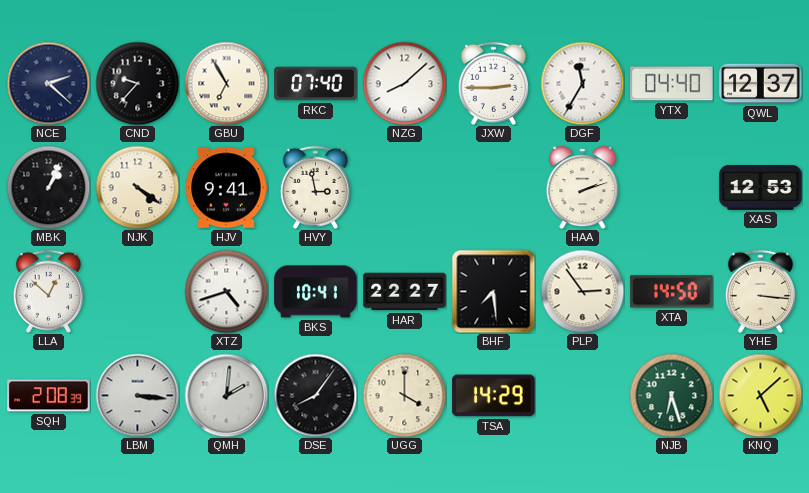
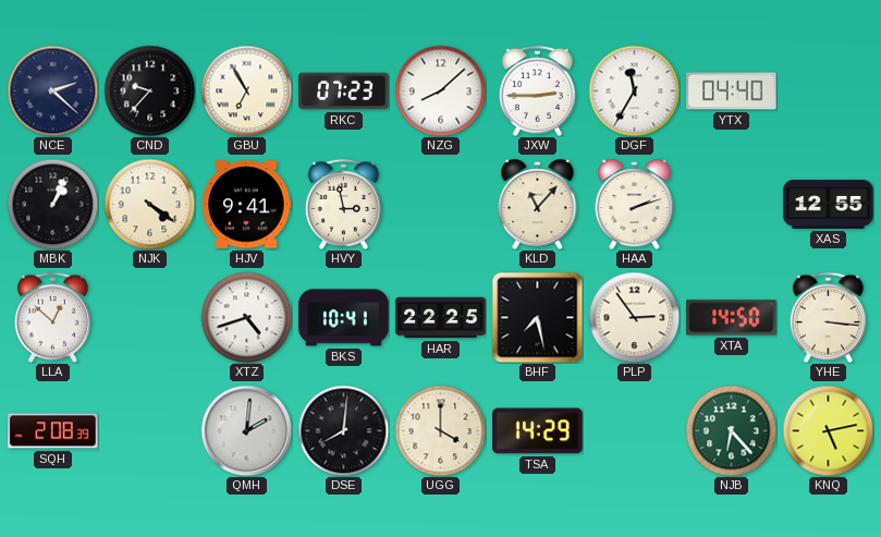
RKC: 07:40 -> 07:23 (344, 91)
QWL: 12:37 -> none (761, 84)
KLD: none -> 11:07 (538, 205)
XAS: 12:53 -> 12:55 (829, 205)
HAR: 22:27 -> 22:25 (441, 318)
BHF: 7:29 -> 7:28 (537, 317)
LBM: 3:16 -> none (137, 395)
DSE: 8:06 -> 8:01 (343, 430)
NJB: 6:27 -> 6:23 (731, 430)
KNQ: 5:08 -> 5:13 (828, 430)
